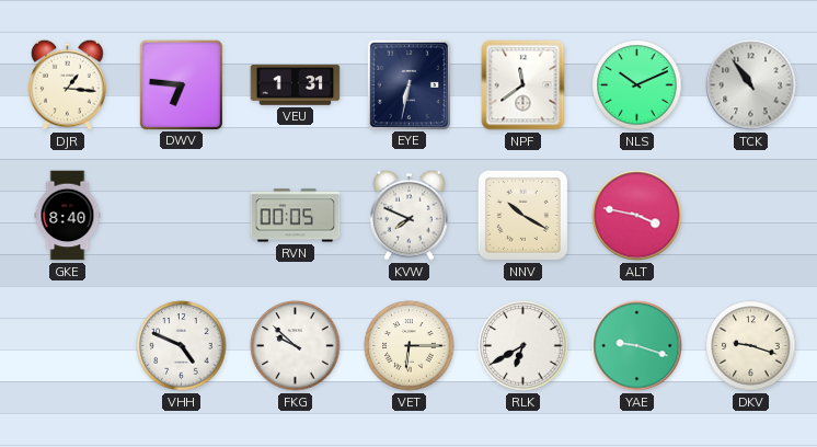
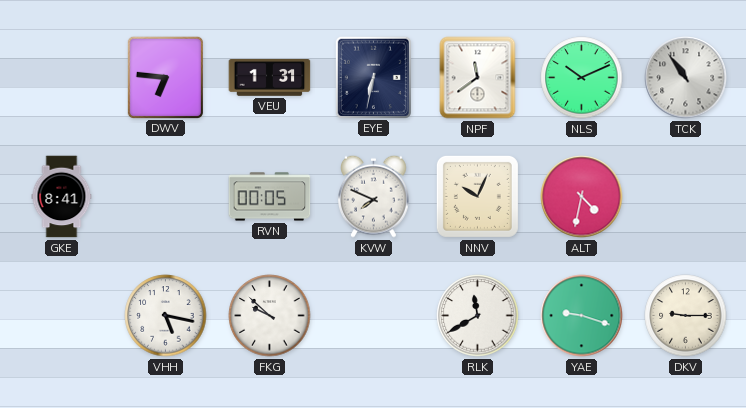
DJR: 1:16 -> none (68, 84)
GKE: 8:40 -> 8:41 (62, 197)
NNV: 10:20 -> 10:04 (477, 196)
ALT: 3:47 -> 4:32 (582, 197)
VHH: 4:49 -> 5:17 (166, 316)
VET: 6:15 -> none (410, 346)
RLK: 6:40 -> 11:40 (478, 316)
DKV: 9:18 -> 9:15 (686, 316)
